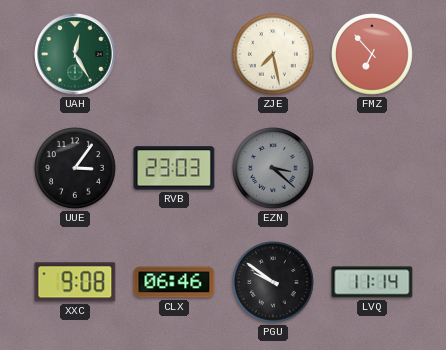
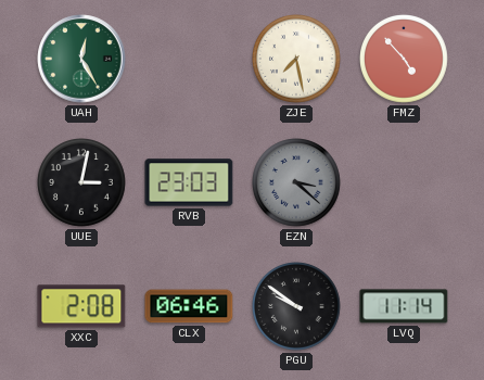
FMZ: 6:53 -> 4:53 (405, 60)
UUE: 3:06 -> 3:02 (82, 183)
XXC: 9:08 -> 2:08 (81, 306)
